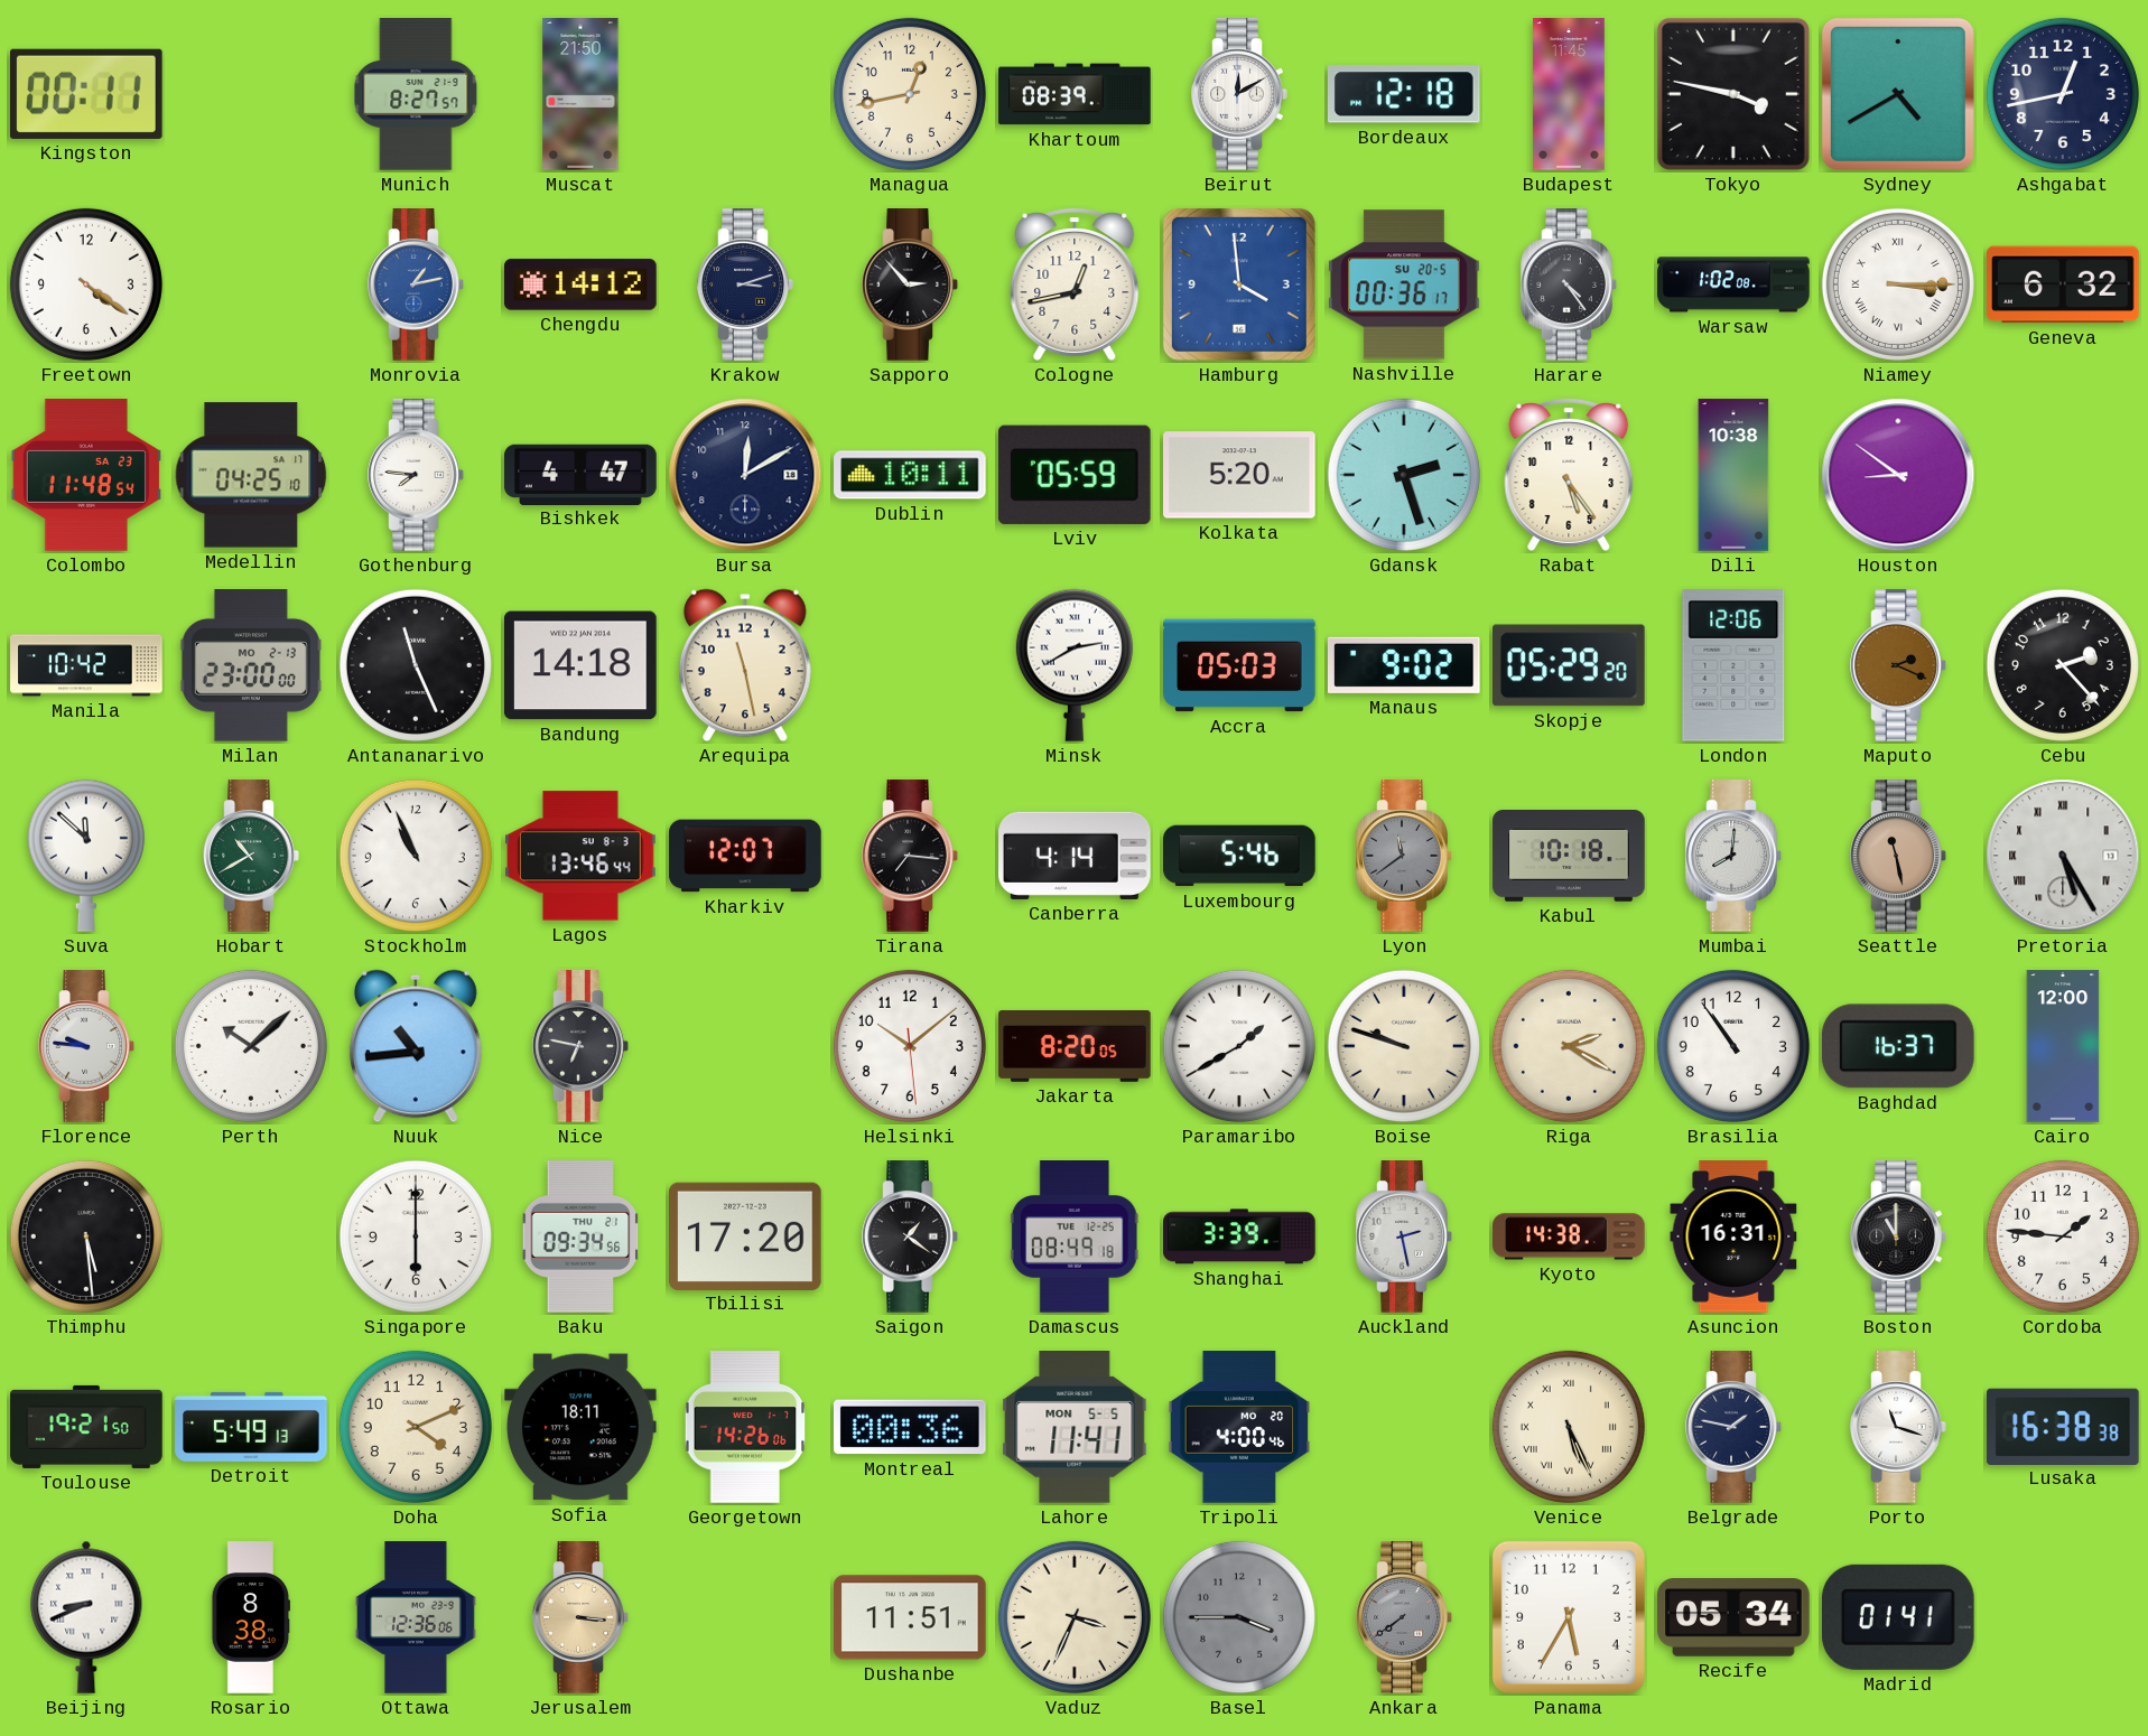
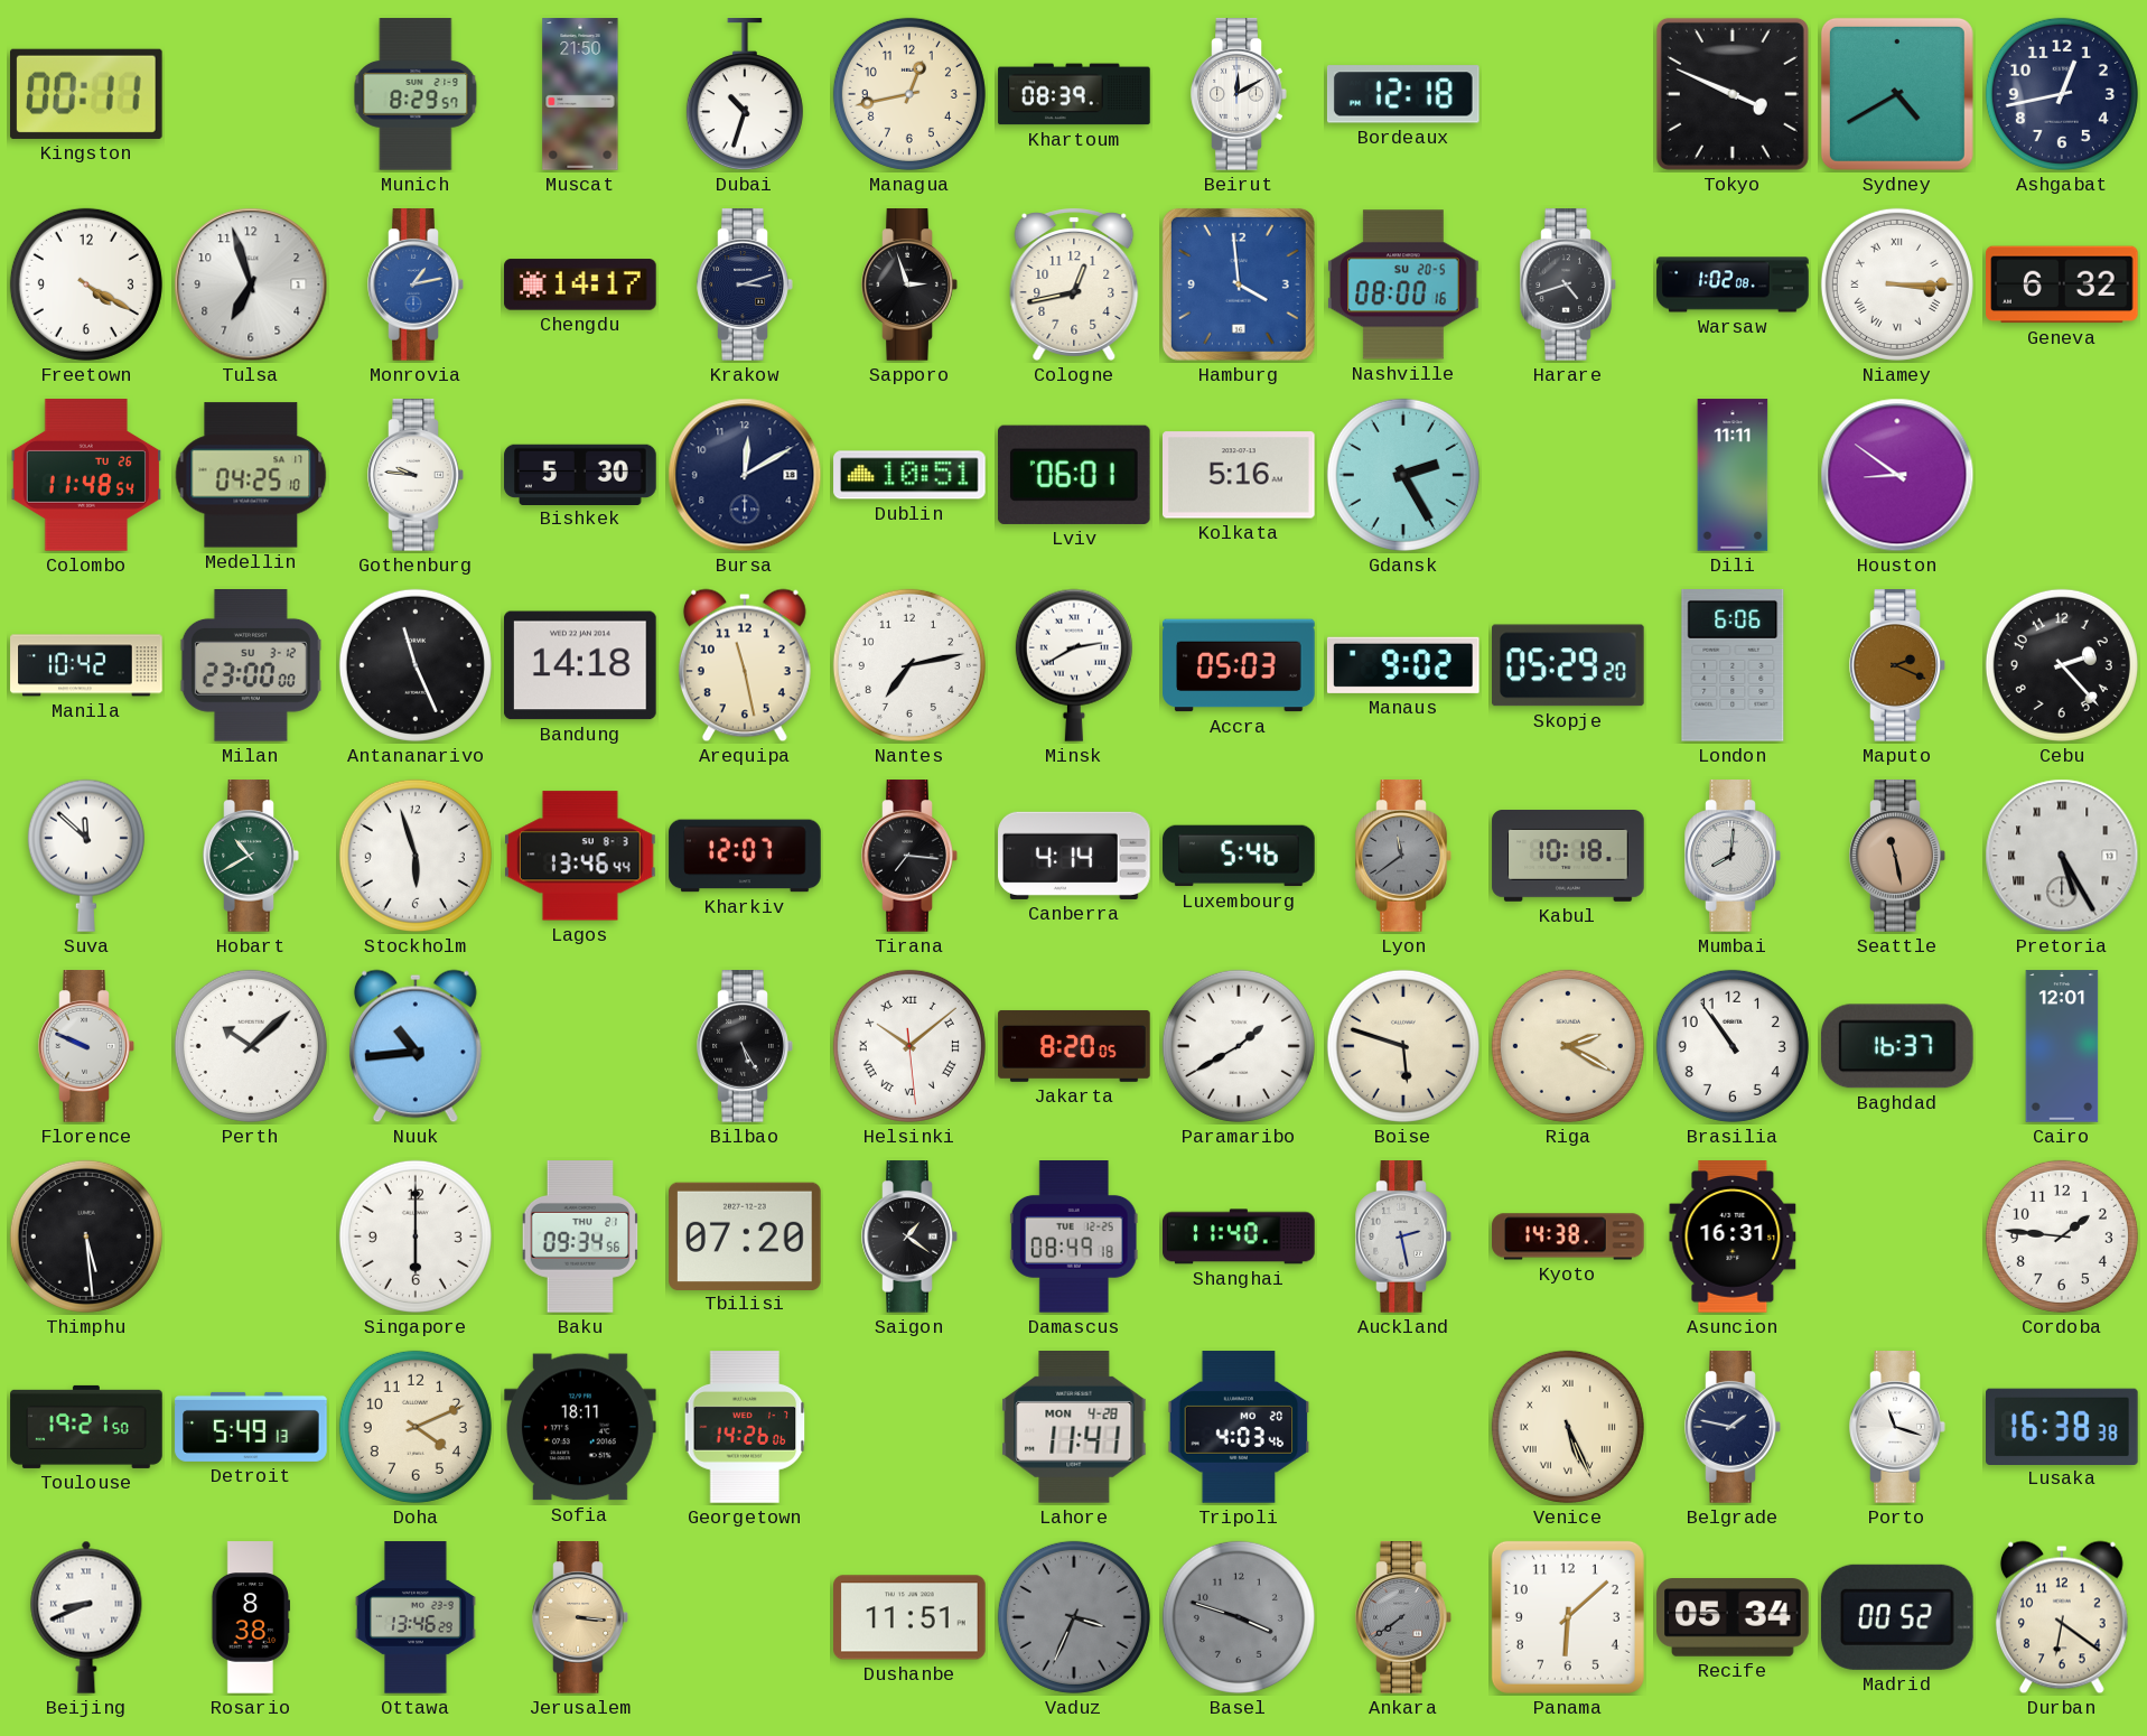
Munich: 8:27 -> 8:29 (416, 94)
Dubai: none -> 10:33 (745, 95)
Budapest: 11:45 -> none (1570, 94)
Tokyo: 3:47 -> 3:49 (1733, 94)
Freetown: 4:21 -> 4:20 (86, 284)
Tulsa: none -> 6:57 (251, 284)
Chengdu: 14:12 -> 14:17 (580, 284)
Sapporo: 2:53 -> 2:57 (909, 284)
Nashville: 00:36 -> 08:00 (1404, 284)
Harare: 4:24 -> 4:42 (1568, 284)
Colombo date: SA 23 -> TU 26 (86, 475)
Gothenburg: 7:46 -> 9:46 (416, 475)
Bishkek: 4:47 -> 5:30 (580, 474)
Dublin: 10:11 -> 10:51 (909, 475)
Lviv: 05:59 -> 06:01 (1074, 475)
Kolkata: 5:20 -> 5:16 (1240, 475)
Gdansk: 2:27 -> 2:25 (1403, 475)
Rabat: 5:24 -> none (1569, 475)
Dili: 10:38 -> 11:11 (1733, 475)
Milan date: MO 2-13 -> SU 3-12 (251, 666)
Nantes: none -> 7:13 (909, 665)
London: 12:06 -> 6:06 (1733, 666)
Stockholm: 10:56 -> 5:57 (416, 856)
Florence: 9:46 -> 9:49 (86, 1046)
Nice: 6:47 -> none (580, 1046)
Bilbao: none -> 5:25 (745, 1046)
Helsinki numerals: Arabic -> Roman (909, 1046)
Boise: 9:48 -> 5:48 (1403, 1046)
Cairo: 12:00 -> 12:01 (2062, 1046)
Tbilisi: 17:20 -> 07:20 (745, 1235)
Shanghai: 3:39 -> 11:40 (1239, 1236)
Boston: 11:00 -> none (1898, 1236)
Montreal: 00:36 -> none (911, 1427)
Lahore date: MON 5-5 -> MON 4-28 (1074, 1428)
Tripoli: 4:00 -> 4:03 (1239, 1427)
Ottawa: 12:36 -> 13:46 (416, 1617)
Vaduz dial: cream -> grey (1074, 1617)
Basel: 3:45 -> 3:48 (1239, 1617)
Panama: 5:35 -> 6:08 (1568, 1617)
Madrid: 01:41 -> 00:52 (1897, 1617)
Durban: none -> 6:21 (2062, 1617)
